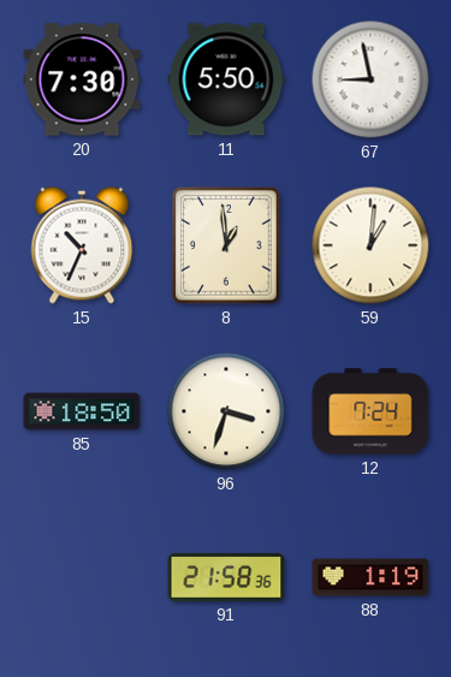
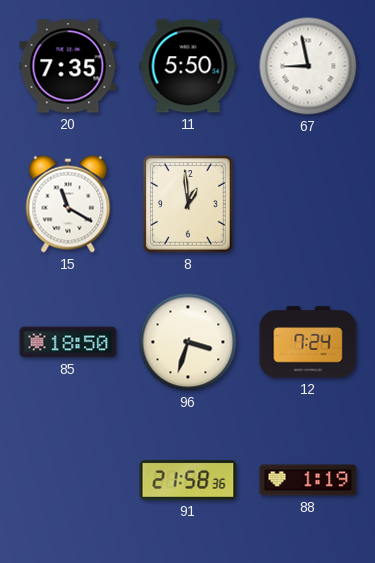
20: 7:30 -> 7:35 (68, 66)
15: 10:34 -> 11:20 (68, 204)
59: 1:01 -> none (370, 245)
